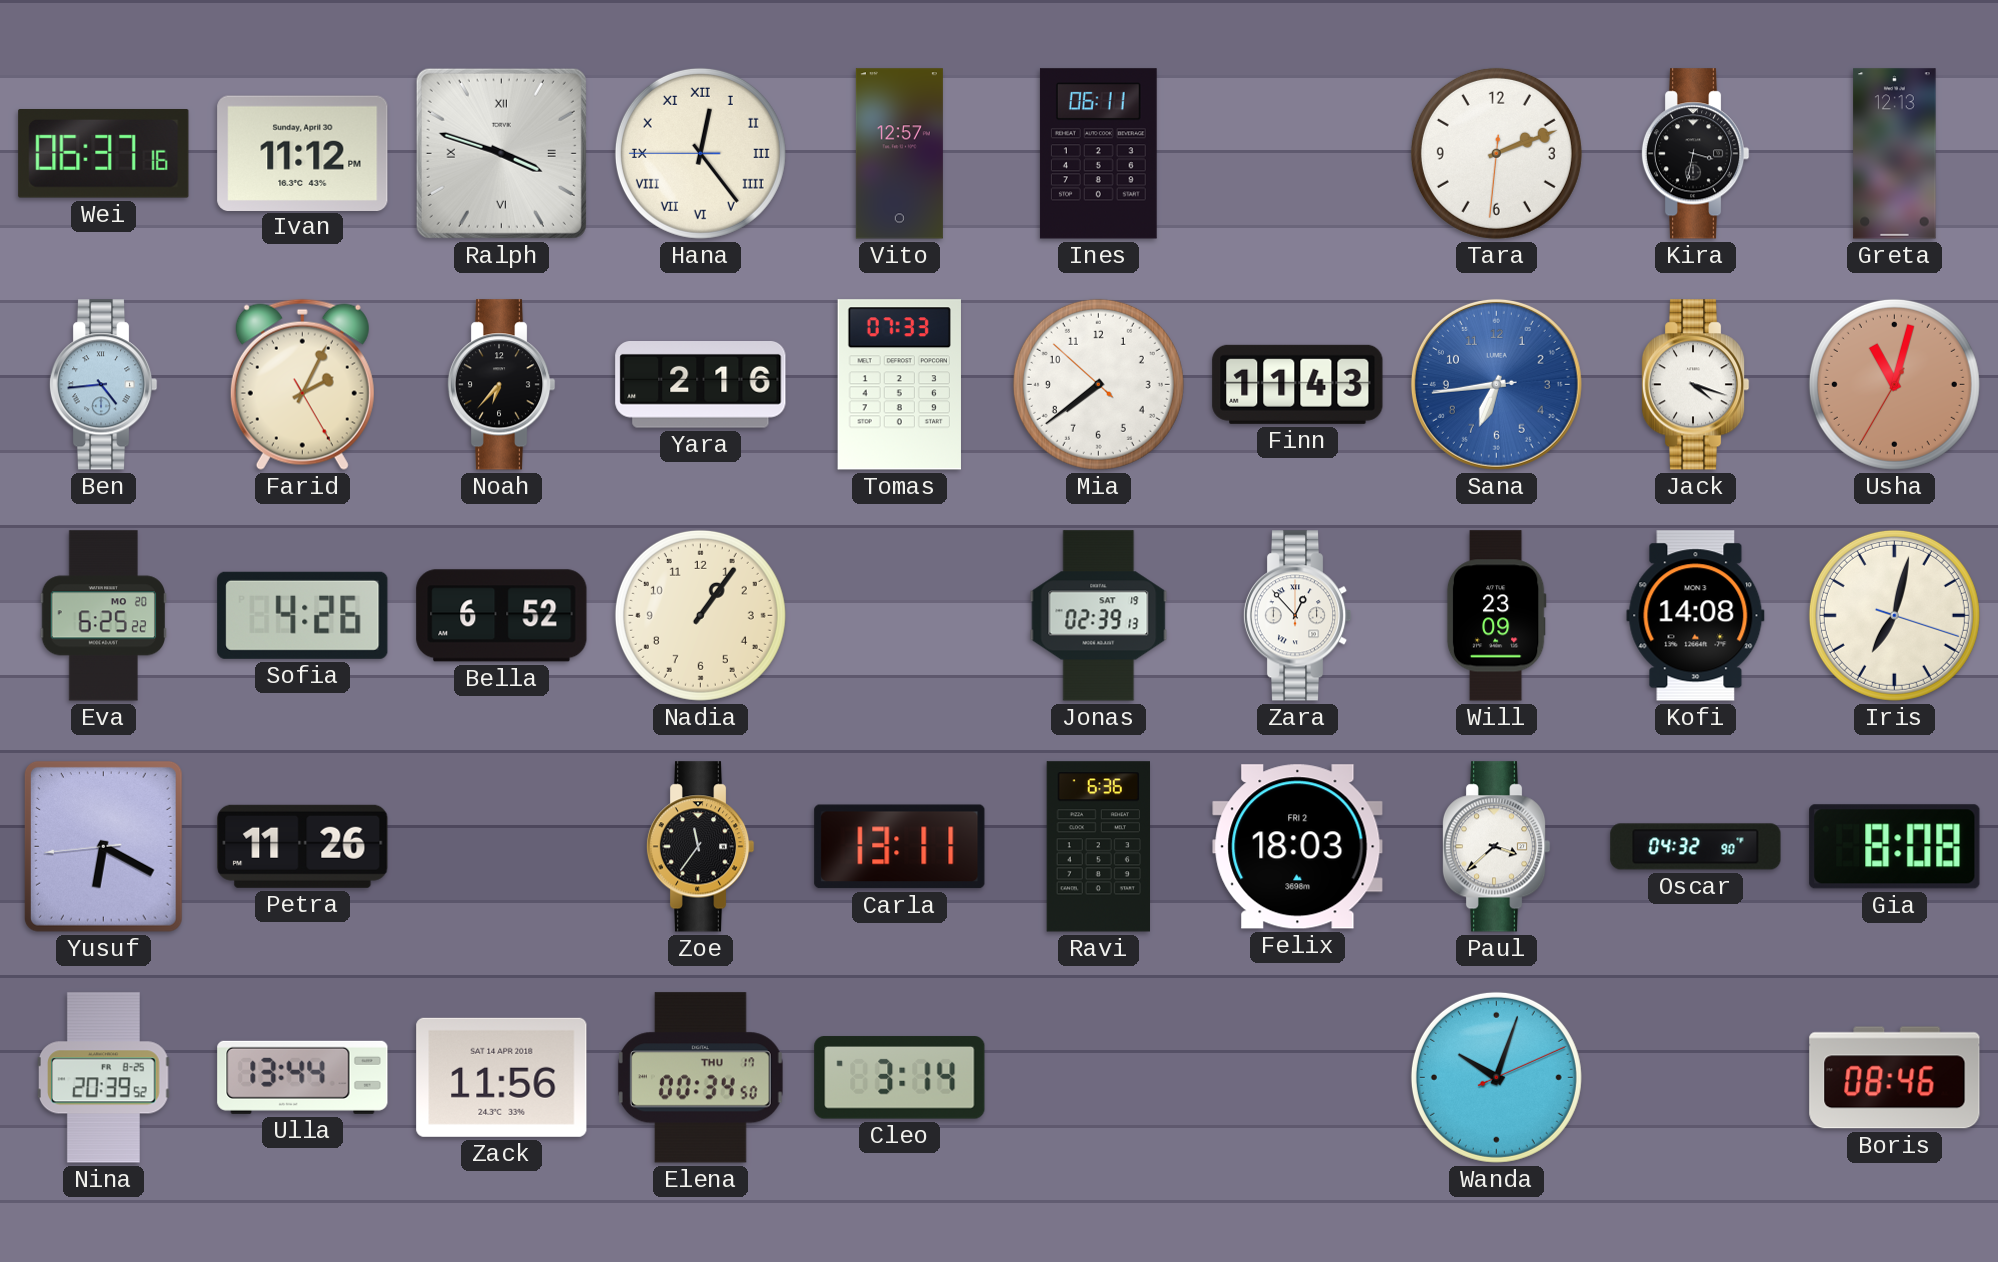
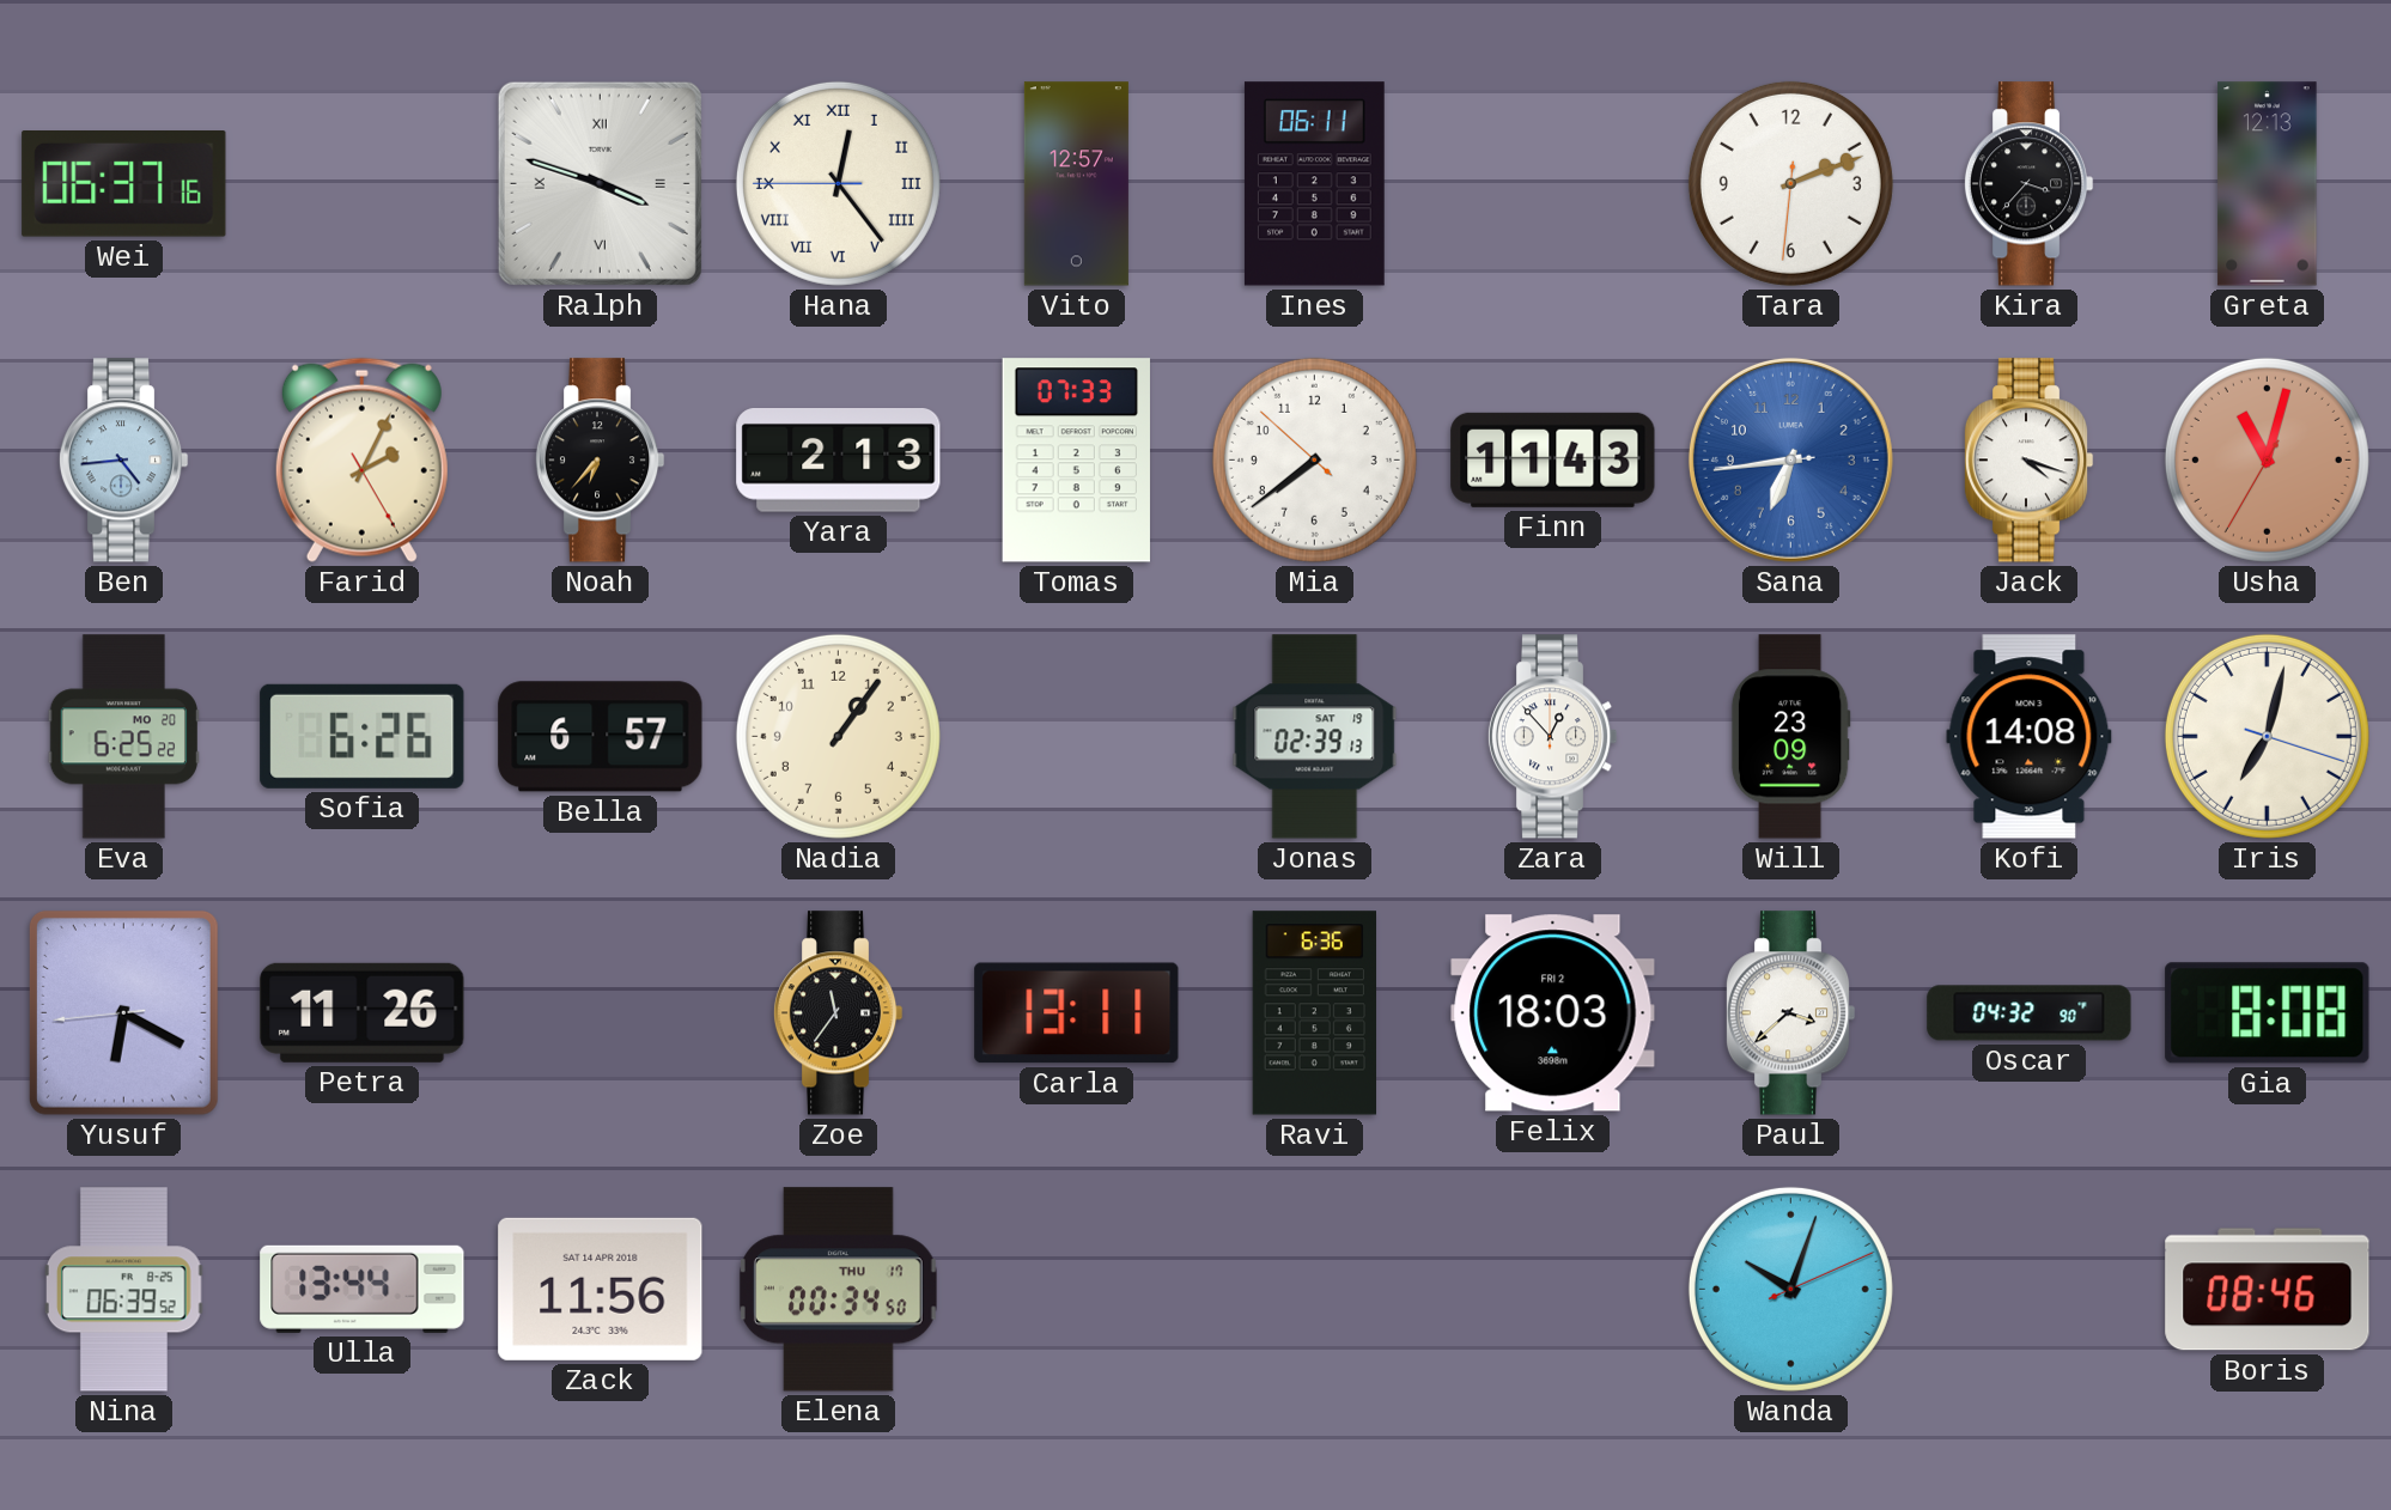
Ivan: 11:12 -> none (303, 153)
Kira: 3:32 -> 3:37 (2028, 184)
Yara: 2:16 -> 2:13 (839, 461)
Sofia: 4:26 -> 6:26 (363, 736)
Bella: 6:52 -> 6:57 (601, 737)
Nina: 20:39 -> 06:39 (124, 1290)
Cleo: 3:14 -> none (900, 1078)
